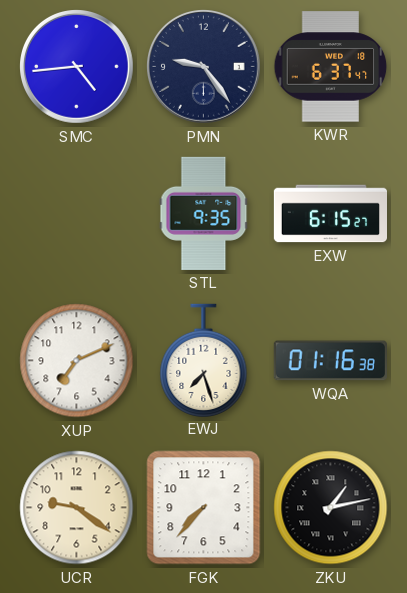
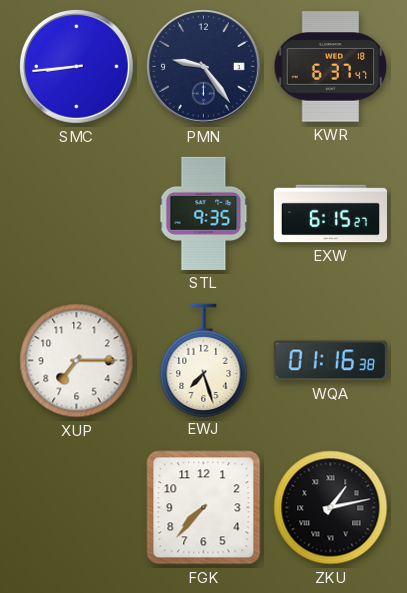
SMC: 4:44 -> 8:44 (77, 67)
XUP: 7:11 -> 7:15 (77, 361)
UCR: 9:21 -> none (77, 508)
